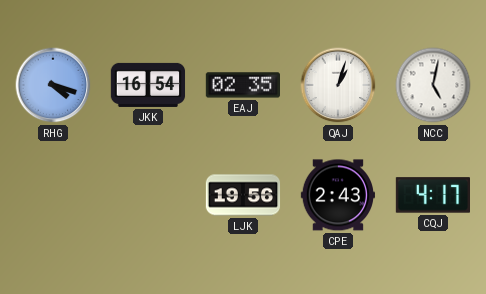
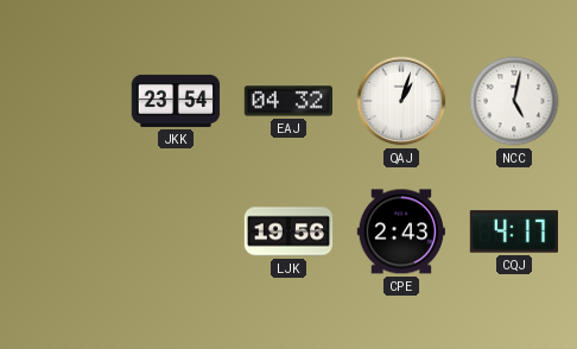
RHG: 4:18 -> none (53, 85)
JKK: 16:54 -> 23:54 (176, 101)
EAJ: 02:35 -> 04:32 (287, 101)
